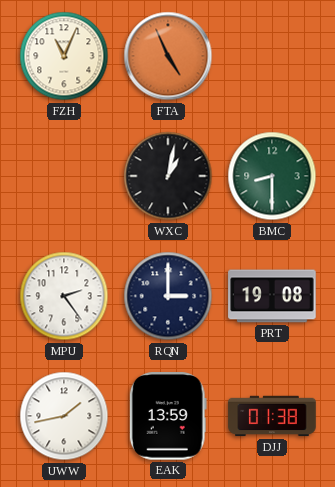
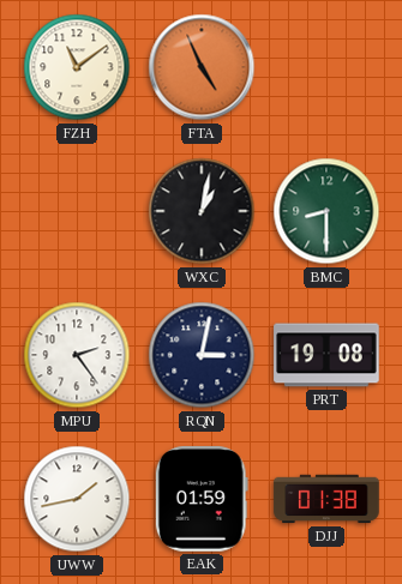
FZH: 11:04 -> 11:09 (77, 67)
RQN: 3:00 -> 3:02 (202, 355)
EAK: 13:59 -> 01:59 (202, 499)
